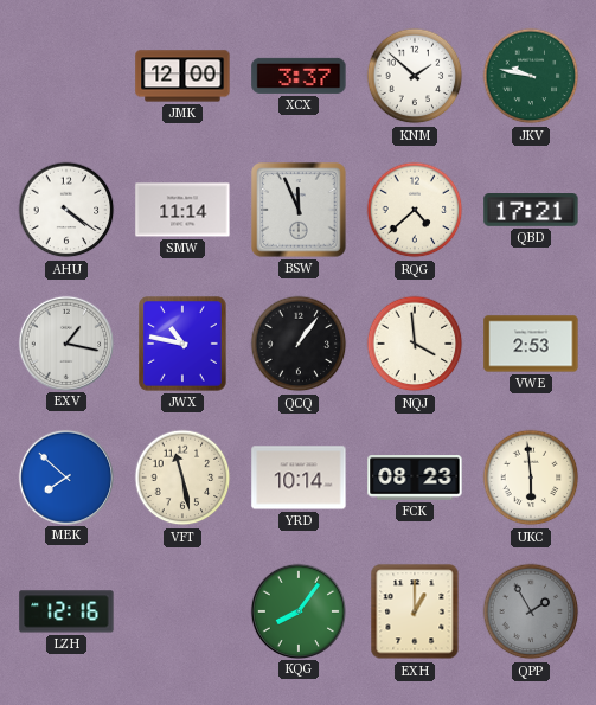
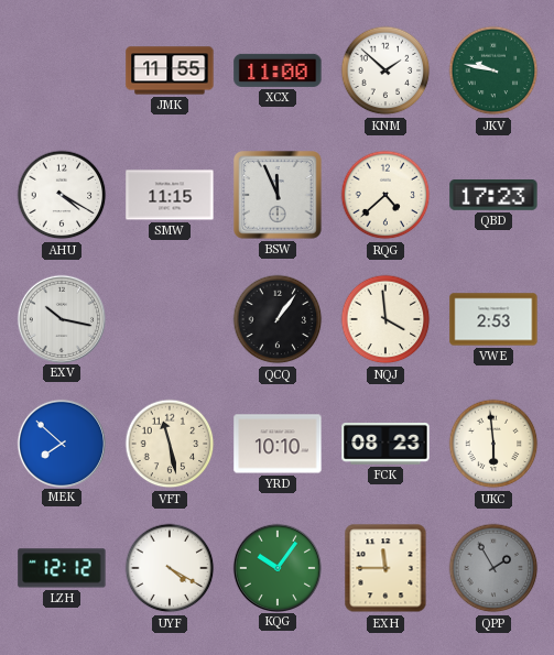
JMK: 12:00 -> 11:55 (170, 70)
XCX: 3:37 -> 11:00 (278, 70)
AHU: 4:21 -> 4:20 (62, 195)
SMW: 11:14 -> 11:15 (170, 195)
QBD: 17:21 -> 17:23 (493, 196)
EXV: 1:17 -> 10:17 (61, 318)
JWX: 10:47 -> none (184, 345)
YRD: 10:14 -> 10:10 (278, 444)
LZH: 12:16 -> 12:12 (62, 568)
UYF: none -> 4:20 (170, 568)
KQG: 8:06 -> 10:06 (276, 567)
EXH: 1:00 -> 11:45 (385, 568)
